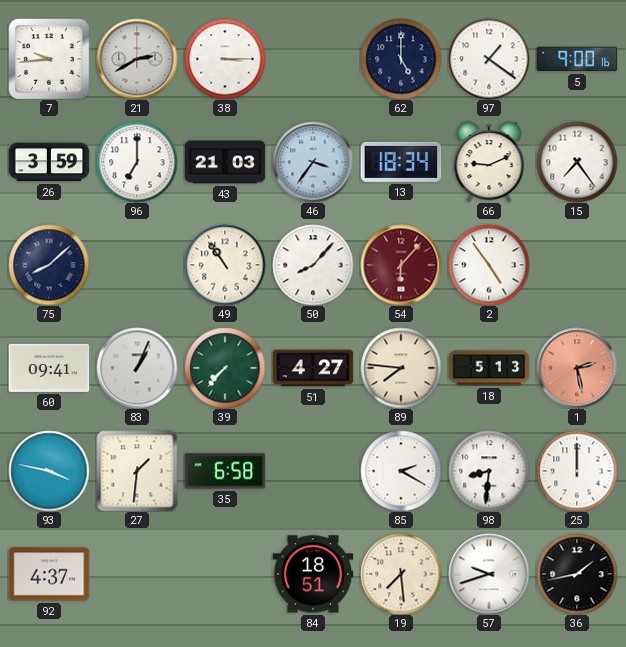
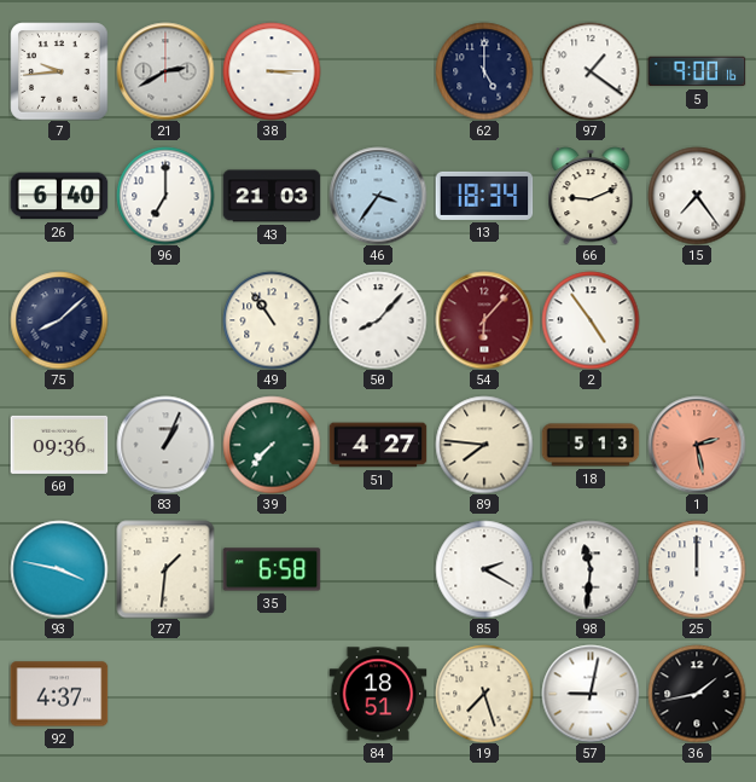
26: 3:59 -> 6:40 (59, 196)
60: 09:41 -> 09:36 (59, 445)
98: 8:31 -> 11:31 (591, 569)
19: 7:29 -> 7:27 (484, 694)
57: 9:42 -> 9:02 (591, 694)
